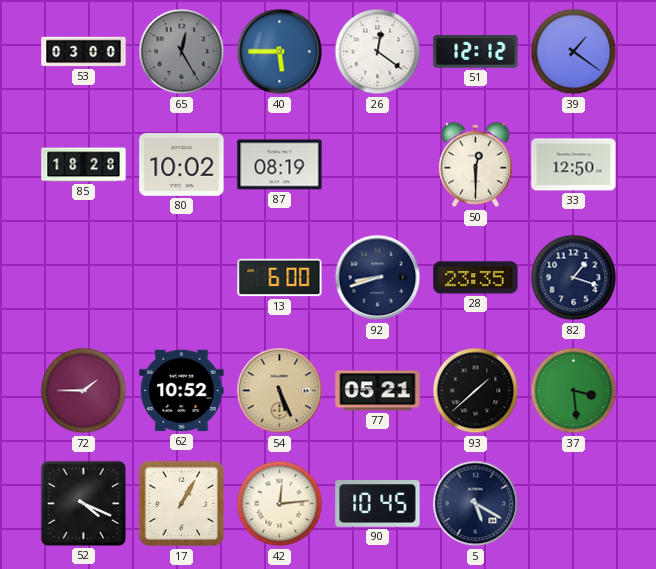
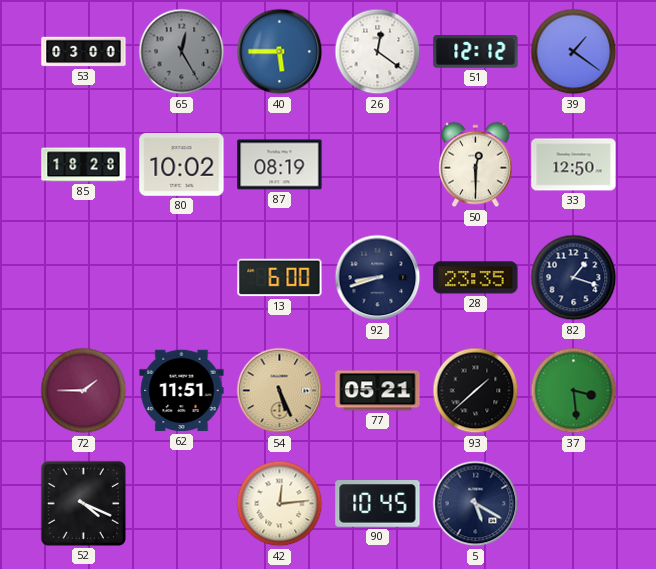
62: 10:52 -> 11:51 (182, 391)
17: 1:05 -> none (182, 504)
